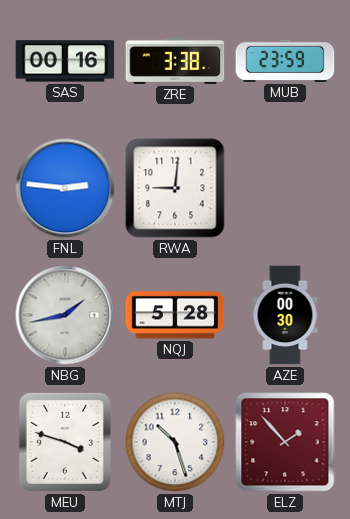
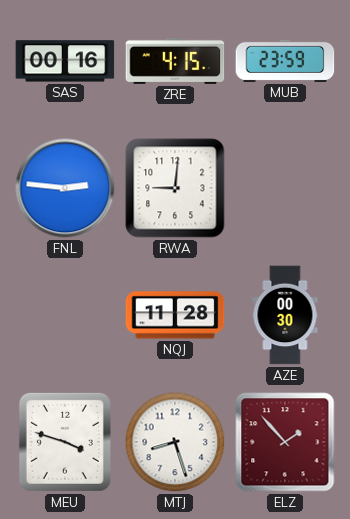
ZRE: 3:38 -> 4:15 (175, 61)
NBG: 1:43 -> none (65, 315)
NQJ: 5:28 -> 11:28 (175, 315)
MTJ: 10:27 -> 8:27 (175, 442)
